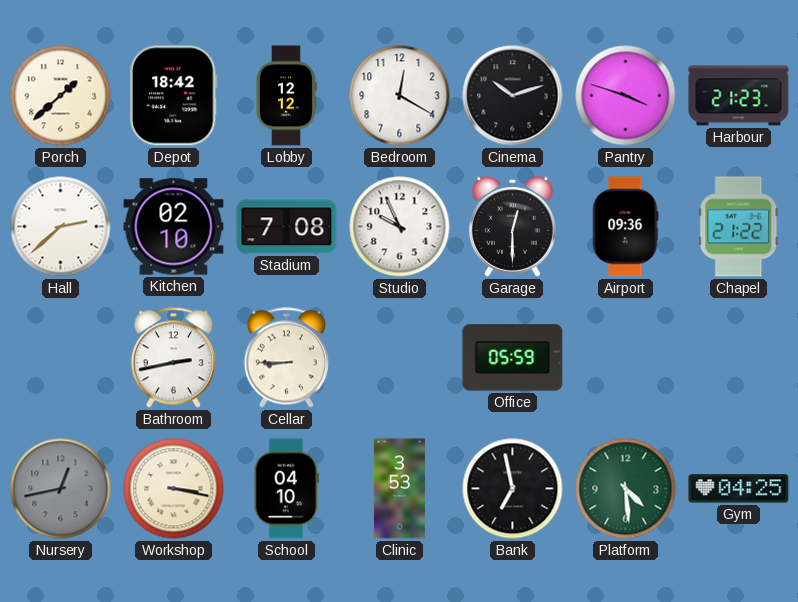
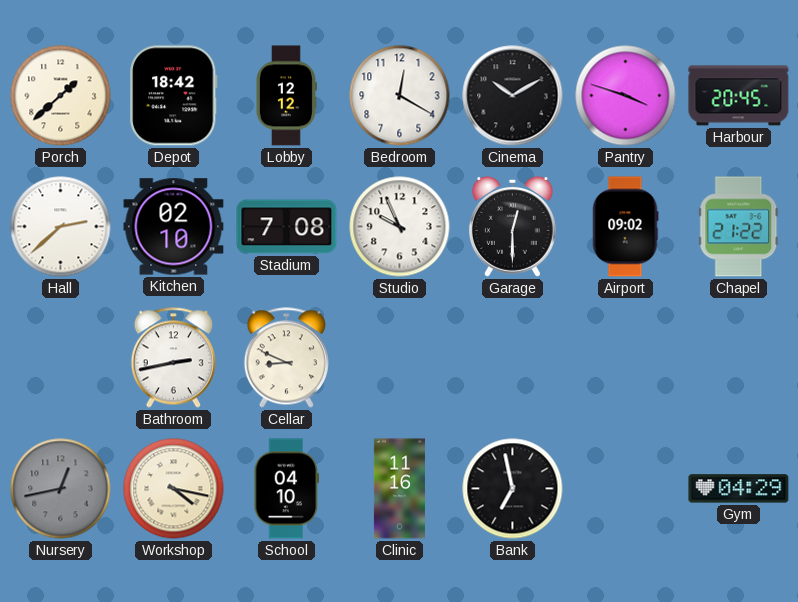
Cinema: 10:12 -> 10:10 (513, 96)
Harbour: 21:23 -> 20:45 (739, 96)
Airport: 09:36 -> 09:02 (625, 227)
Cellar: 8:45 -> 8:49 (286, 358)
Office: 05:59 -> none (513, 358)
Workshop: 3:17 -> 4:17 (174, 489)
Clinic: 3:53 -> 11:16 (399, 489)
Platform: 4:29 -> none (626, 489)
Gym: 04:25 -> 04:29 (739, 489)
